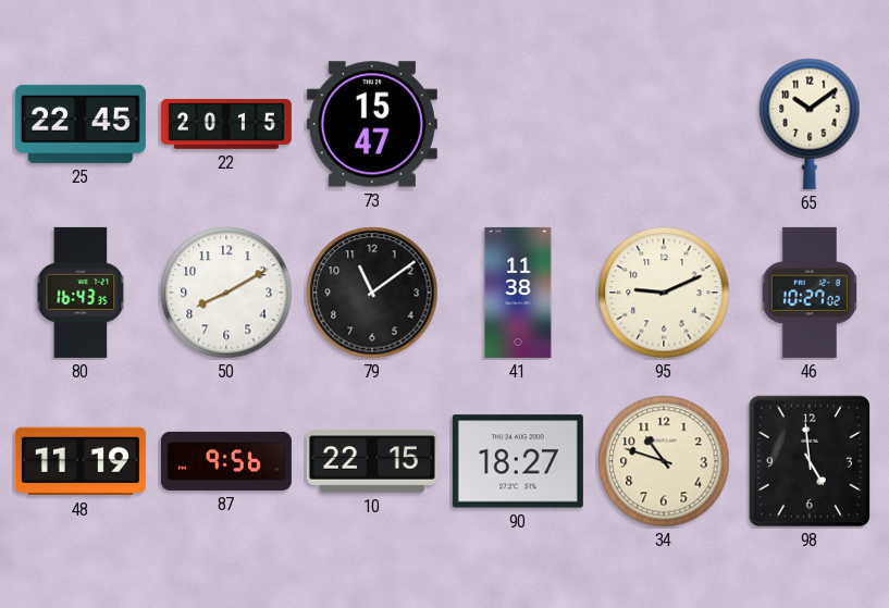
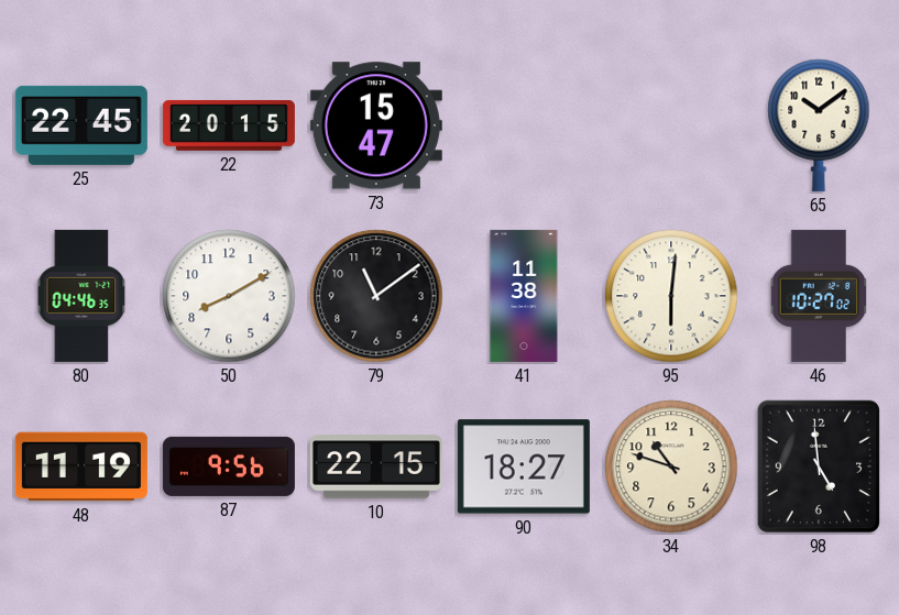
80: 16:43 -> 04:46 (81, 296)
95: 9:11 -> 6:01 (671, 296)
